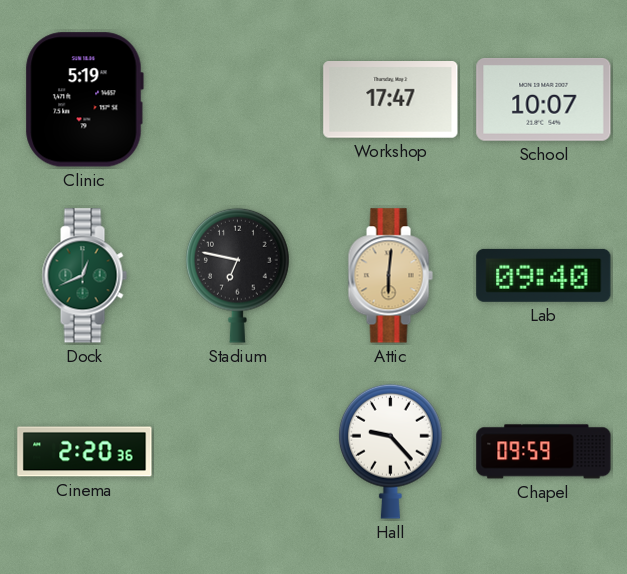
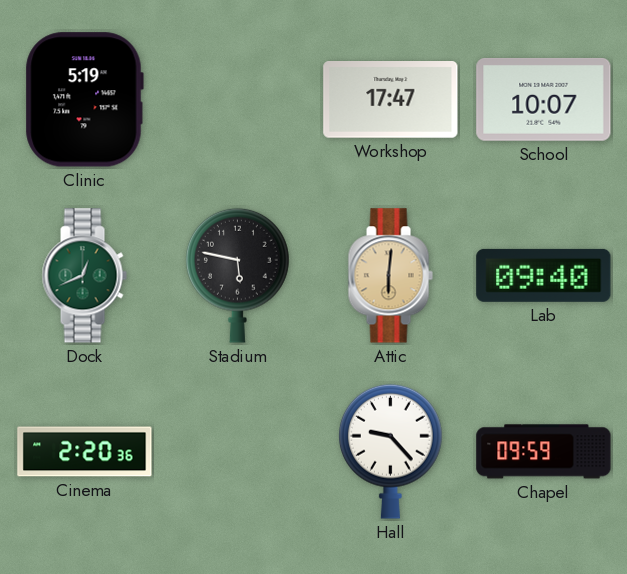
Stadium: 6:47 -> 5:47 (238, 275)
